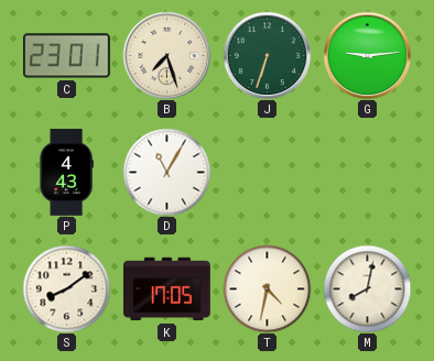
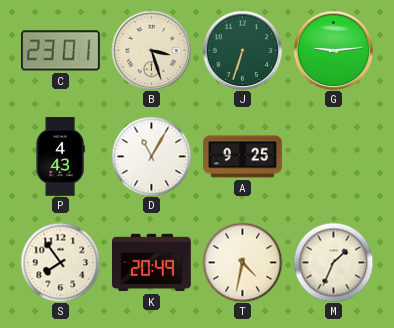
B: 7:27 -> 3:27 (151, 50)
A: none -> 9:25 (243, 157)
S: 8:09 -> 7:54 (60, 262)
K: 17:05 -> 20:49 (152, 263)
M: 8:02 -> 1:34 (333, 262)
